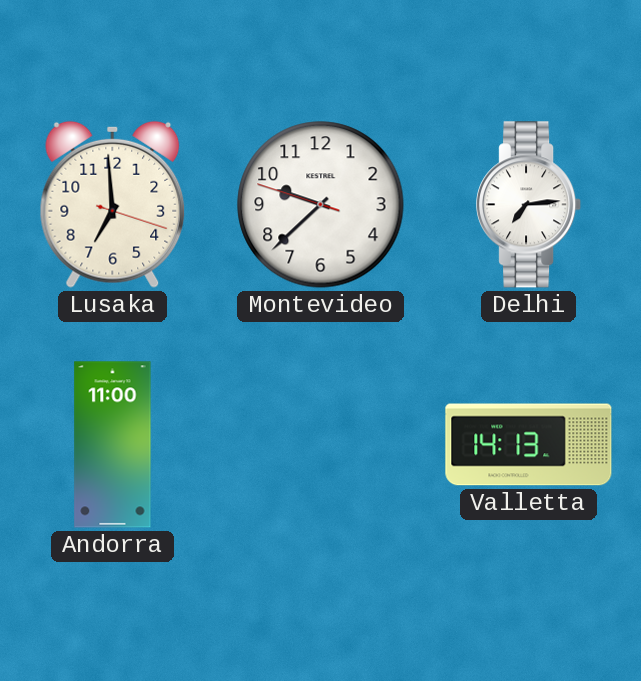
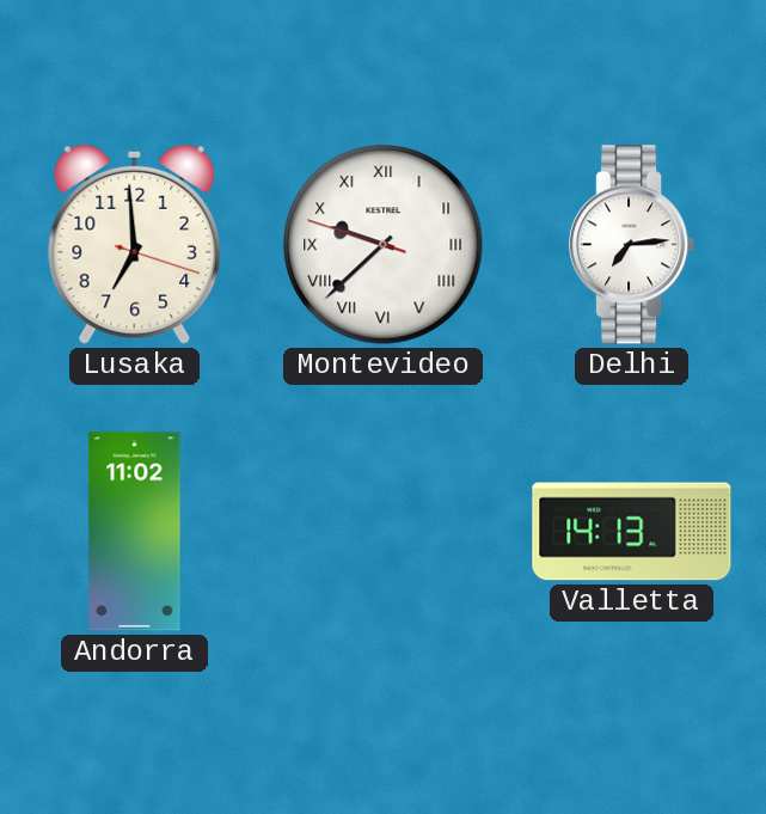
Montevideo numerals: Arabic -> Roman (384, 245)
Andorra: 11:00 -> 11:02 (135, 532)
